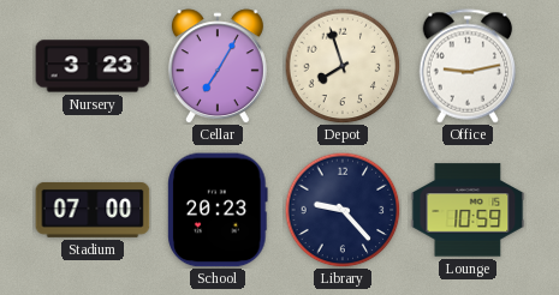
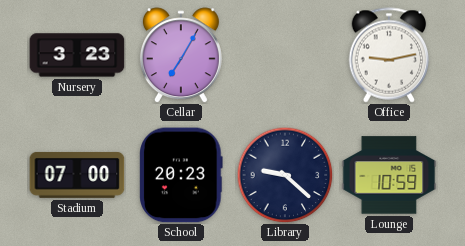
Depot: 7:57 -> none (343, 66)
Library: 9:23 -> 9:22 (285, 175)
